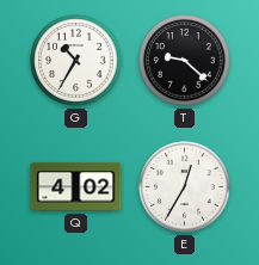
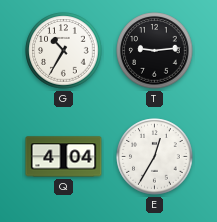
T: 9:22 -> 9:14 (155, 51)
Q: 4:02 -> 4:04 (64, 157)
